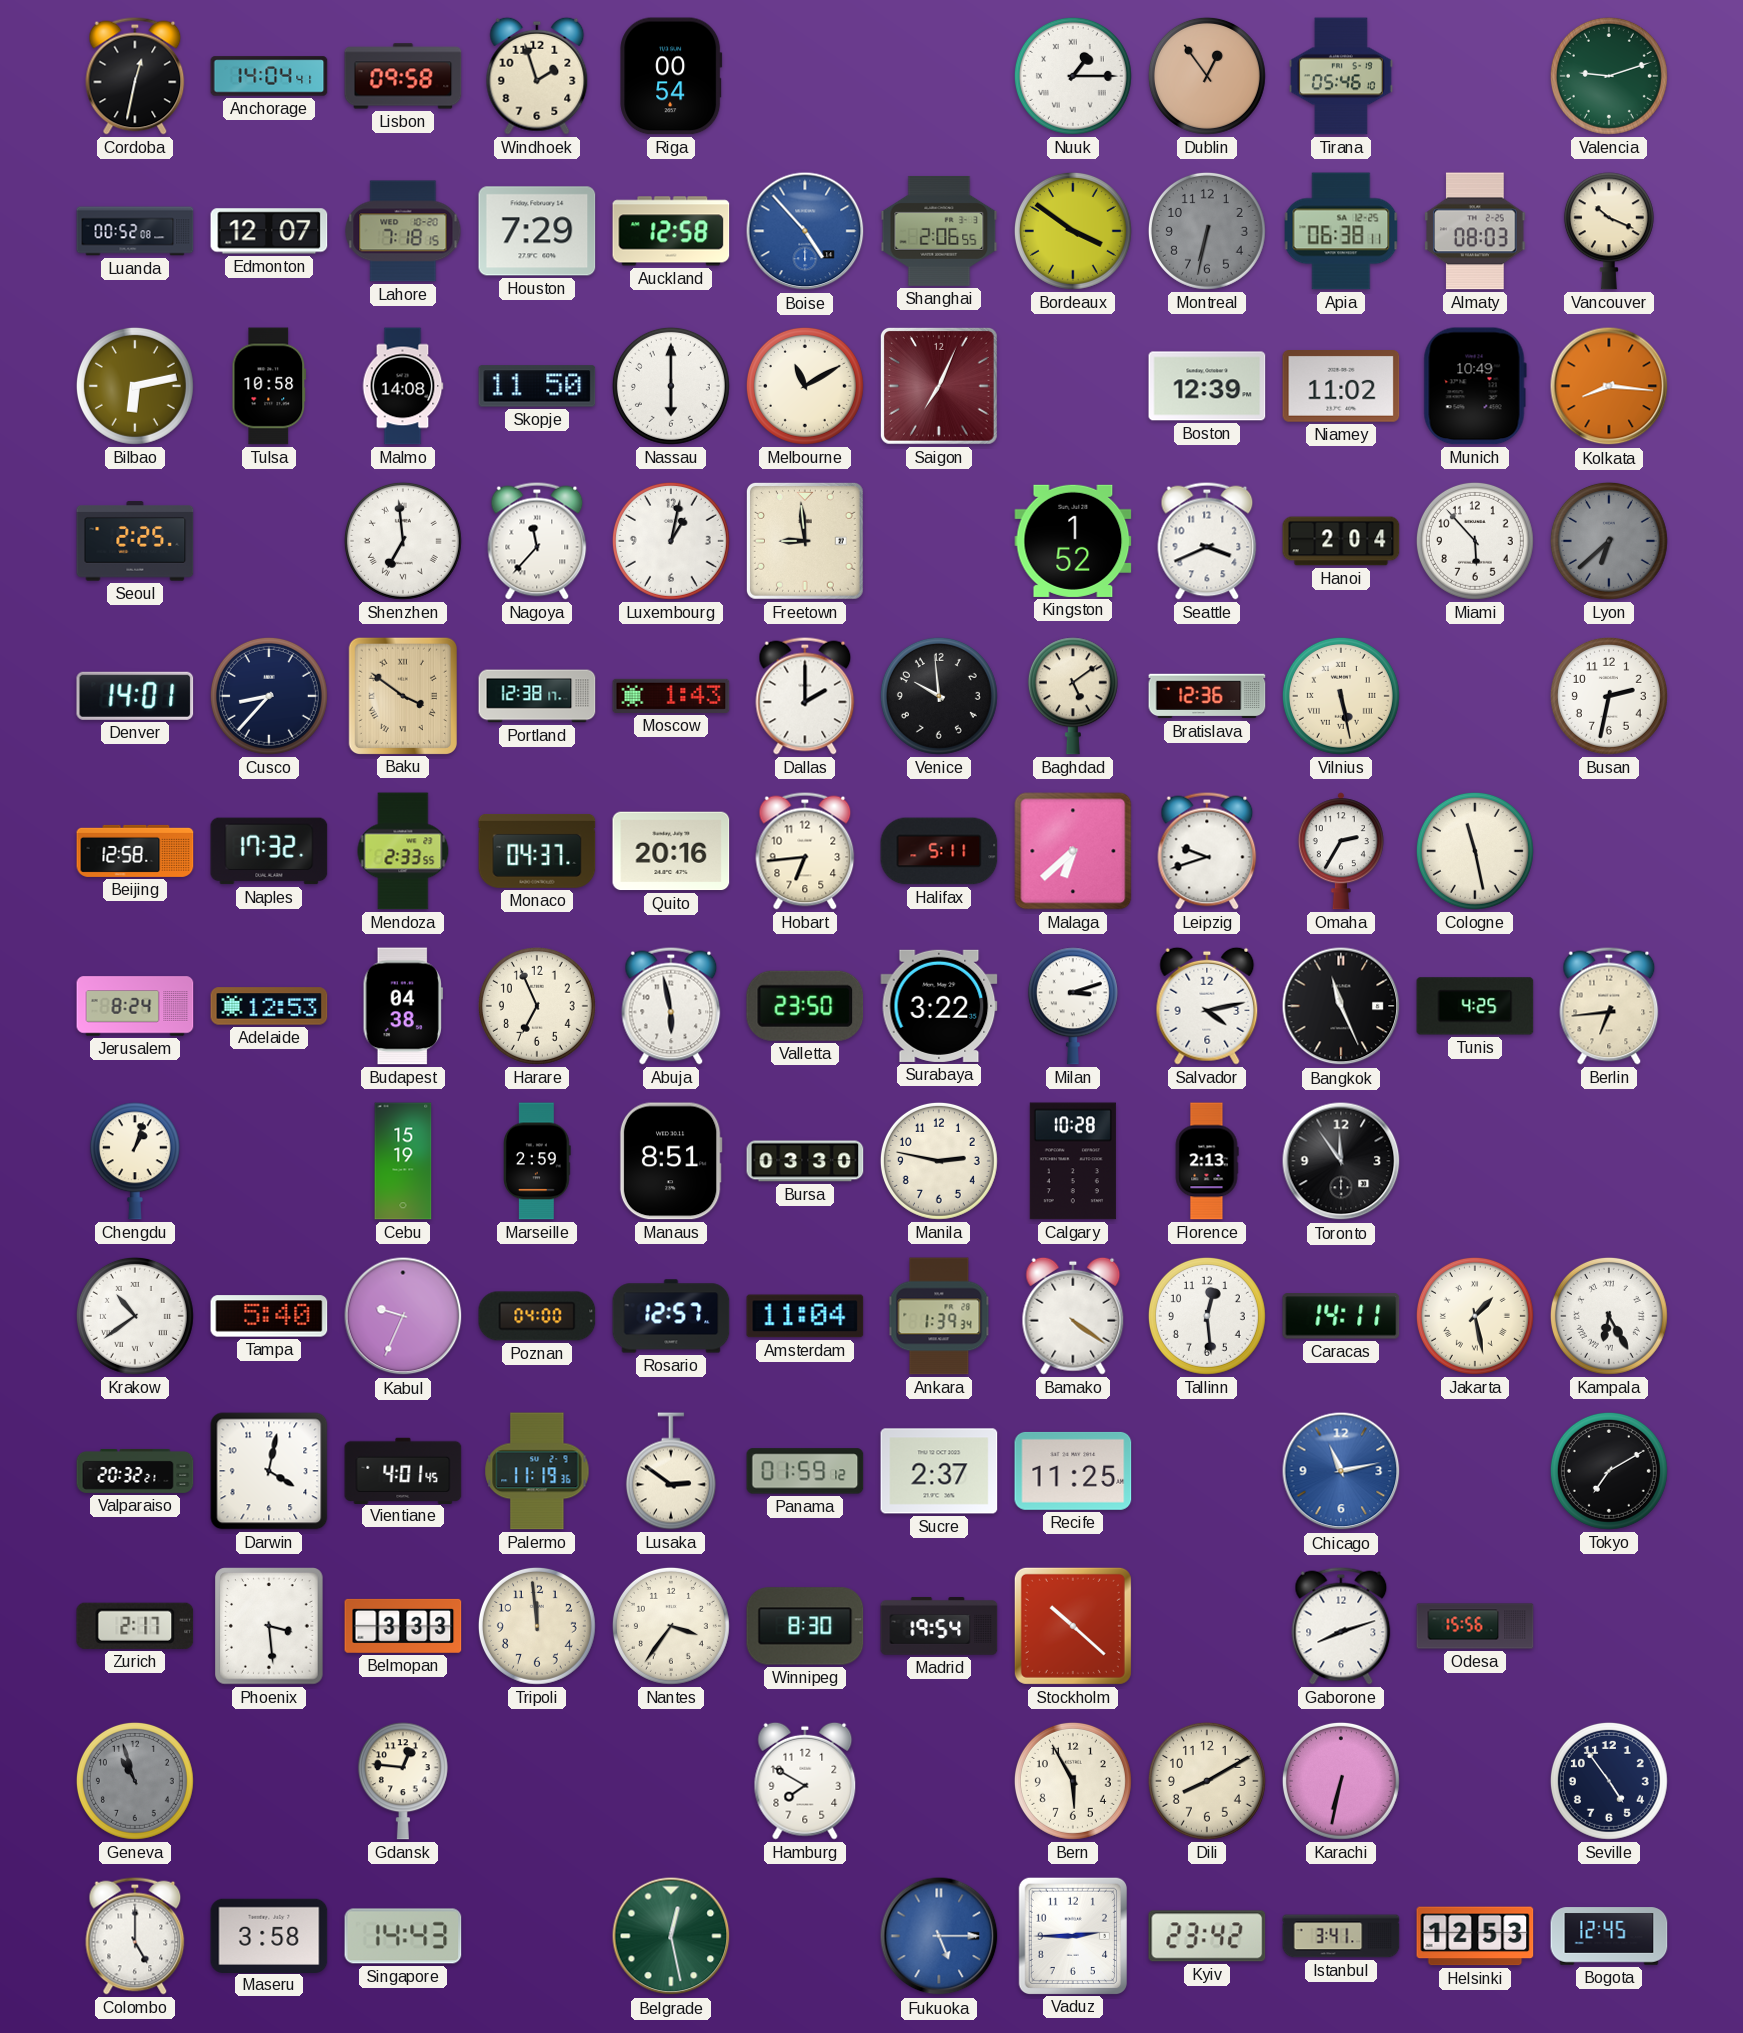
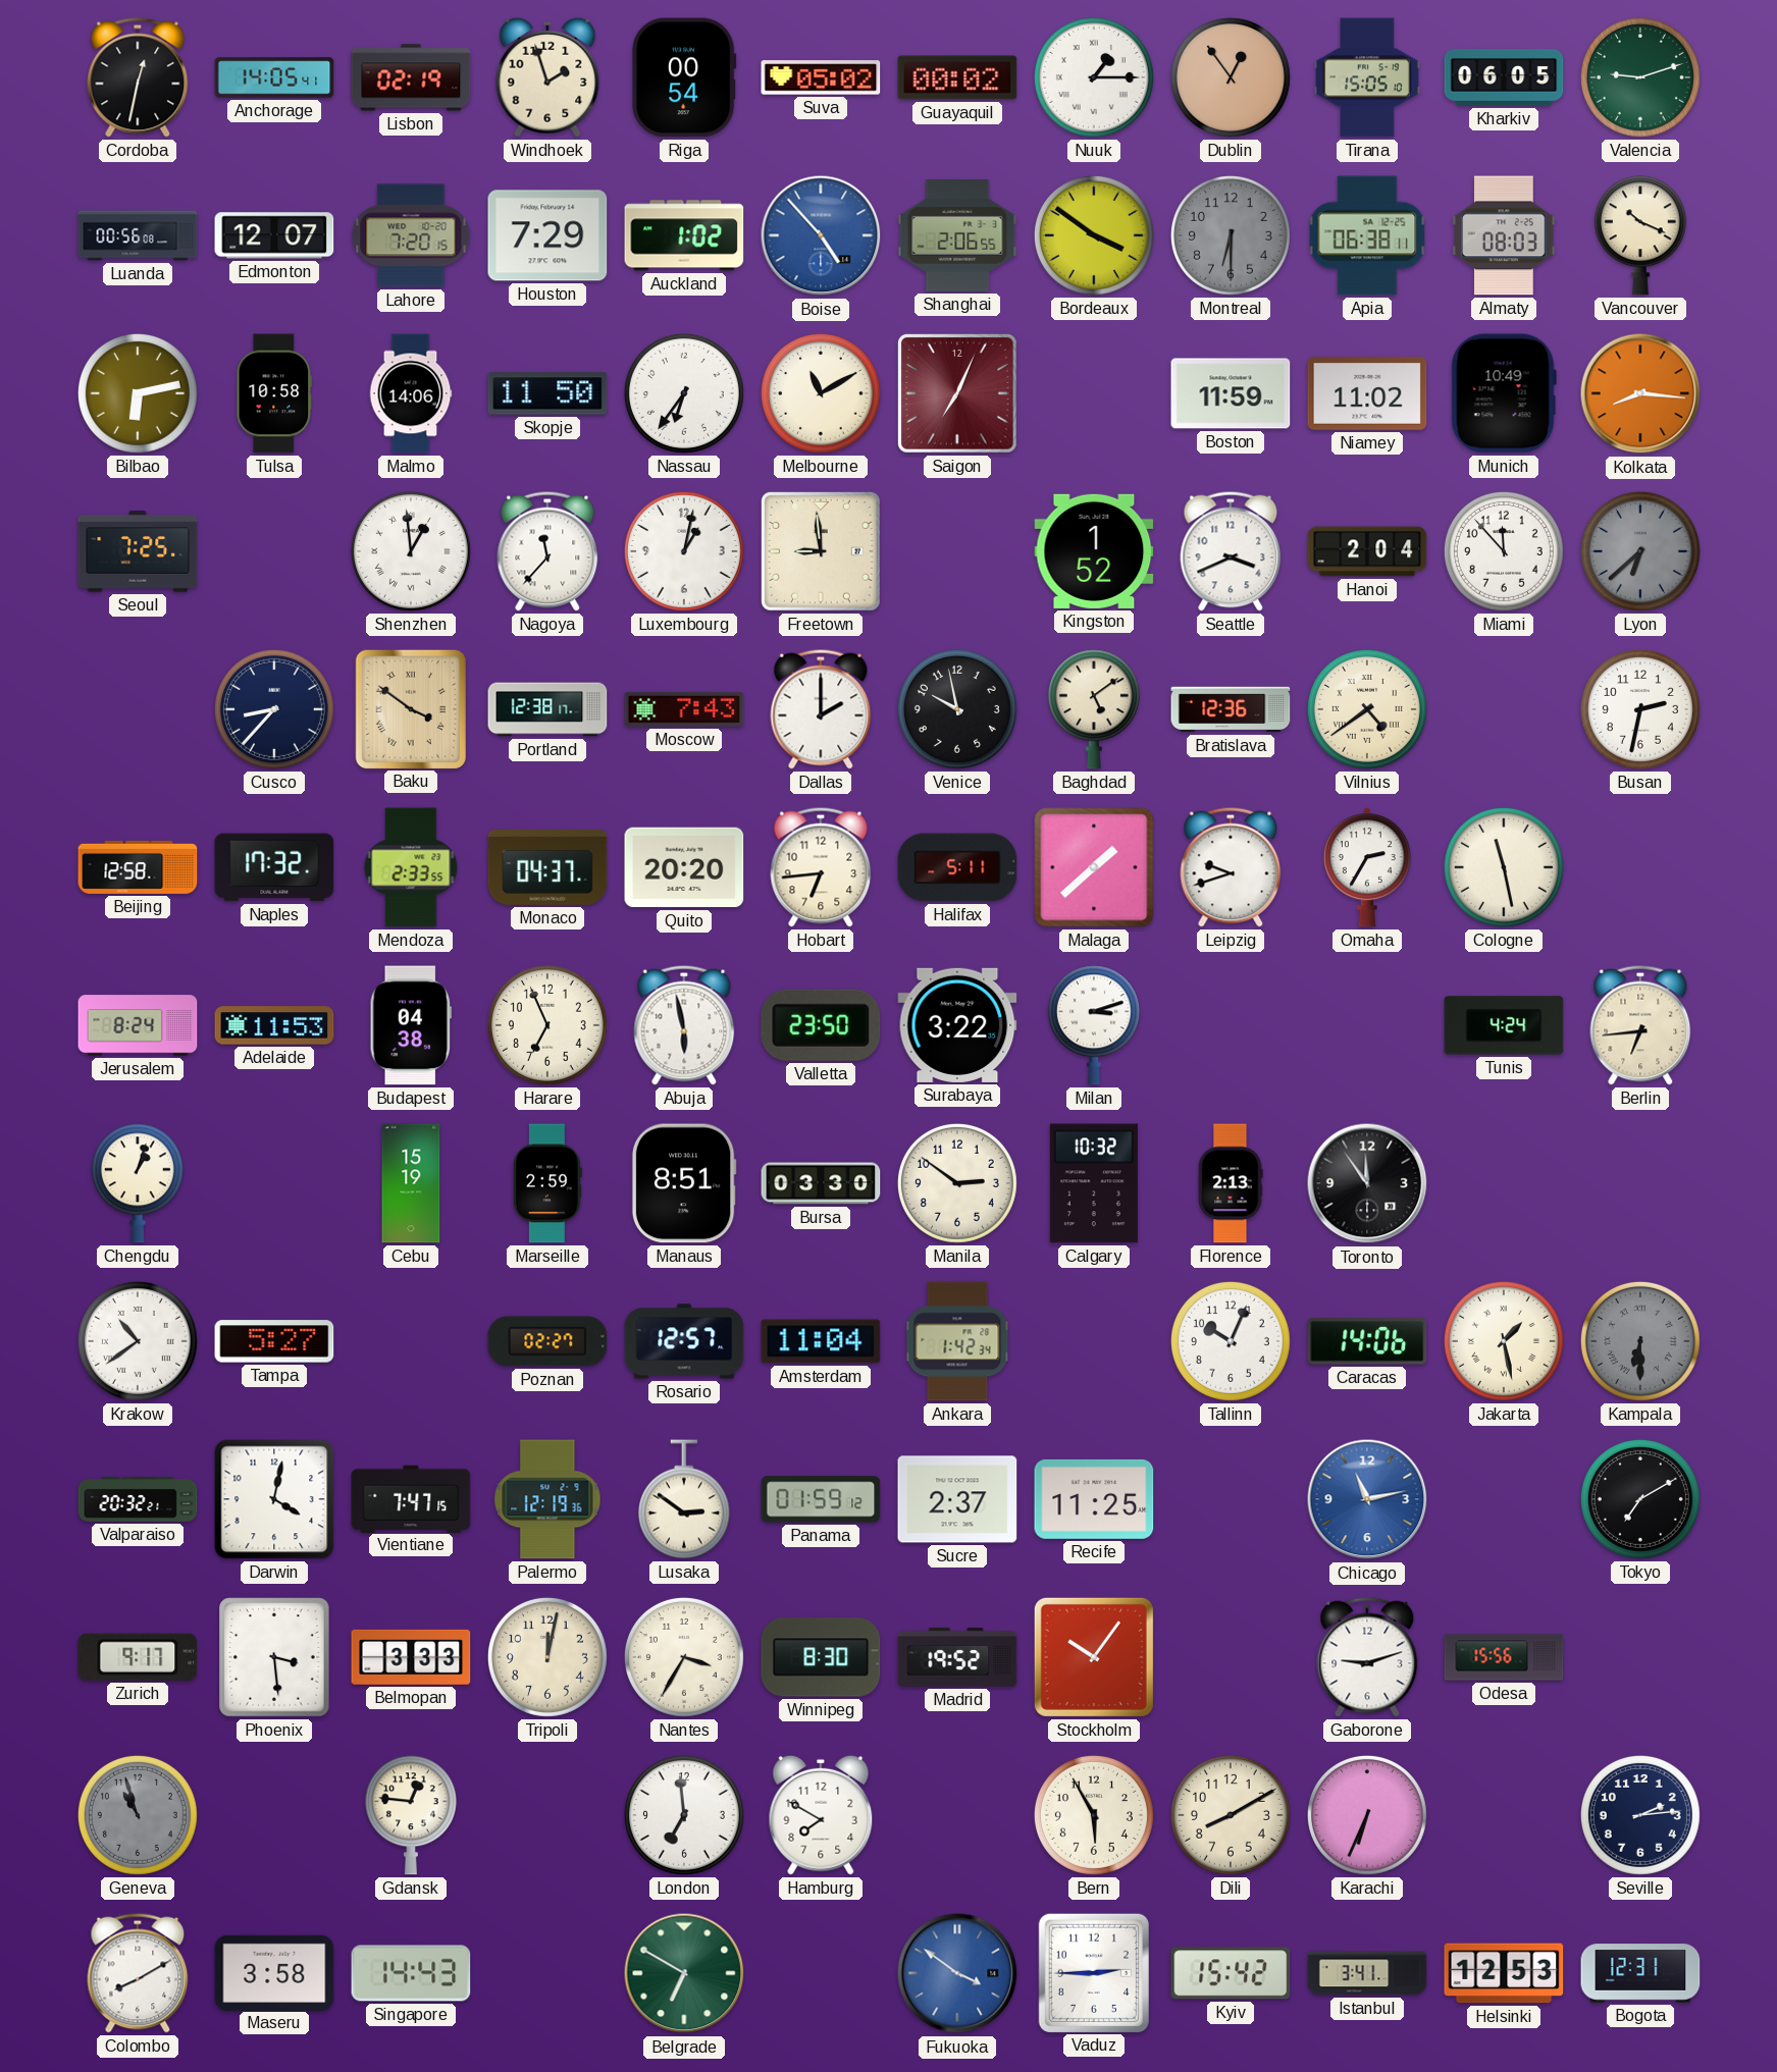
Anchorage: 14:04 -> 14:05 (274, 77)
Lisbon: 09:58 -> 02:19 (411, 77)
Suva: none -> 05:02 (821, 77)
Guayaquil: none -> 00:02 (957, 77)
Tirana: 05:46 -> 15:05 (1368, 77)
Kharkiv: none -> 06:05 (1504, 77)
Luanda: 00:52 -> 00:56 (138, 235)
Lahore: 7:18 -> 7:20 (411, 235)
Auckland: 12:58 -> 1:02 (684, 235)
Montreal: 6:32 -> 6:30 (1231, 235)
Malmo: 14:08 -> 14:06 (411, 393)
Nassau: 6:00 -> 6:36 (684, 393)
Boston: 12:39 -> 11:59 (1231, 393)
Seoul: 2:25 -> 7:25 (138, 551)
Shenzhen: 6:59 -> 12:59 (411, 551)
Miami: 5:53 -> 11:53 (1504, 551)
Denver: 14:01 -> none (135, 696)
Moscow: 1:43 -> 7:43 (684, 709)
Venice: 9:59 -> 9:58 (957, 709)
Vilnius: 5:28 -> 4:39 (1367, 709)
Quito: 20:16 -> 20:20 (684, 867)
Malaga: 6:38 -> 1:38 (1094, 867)
Adelaide: 12:53 -> 11:53 (274, 1025)
Salvador: 4:13 -> none (1207, 1006)
Bangkok: 11:26 -> none (1341, 1006)
Tunis: 4:25 -> 4:24 (1504, 1025)
Manila: 2:47 -> 2:51 (957, 1183)
Calgary: 10:28 -> 10:32 (1094, 1183)
Tampa: 5:40 -> 5:27 (274, 1341)
Kabul: 9:34 -> none (403, 1316)
Poznan: 04:00 -> 02:27 (547, 1341)
Ankara: 1:39 -> 1:42 (957, 1341)
Bamako: 4:21 -> none (1073, 1316)
Tallinn: 12:29 -> 10:04 (1231, 1341)
Caracas: 14:11 -> 14:06 (1367, 1341)
Kampala: 6:25 -> 6:30 (1640, 1341)
Kampala dial: white -> grey (1640, 1341)
Vientiane: 4:01 -> 7:47 (411, 1498)
Palermo: 11:19 -> 12:19 (547, 1499)
Zurich: 2:17 -> 9:17 (138, 1657)
Tripoli: 11:59 -> 12:02 (547, 1657)
Nantes: 3:36 -> 3:35 (684, 1657)
Madrid: 19:54 -> 19:52 (957, 1657)
Stockholm: 10:22 -> 10:06 (1094, 1657)
Gaborone: 8:12 -> 9:12 (1367, 1657)
London: none -> 6:59 (684, 1815)
Karachi: 6:32 -> 6:34 (1367, 1815)
Seville: 4:54 -> 2:14 (1640, 1815)
Colombo: 5:00 -> 8:10 (138, 1973)
Belgrade: 12:28 -> 6:50 (684, 1973)
Fukuoka: 5:15 -> 3:51 (957, 1973)
Kyiv: 23:42 -> 15:42 (1231, 1973)
Bogota: 12:45 -> 12:31 (1640, 1973)
